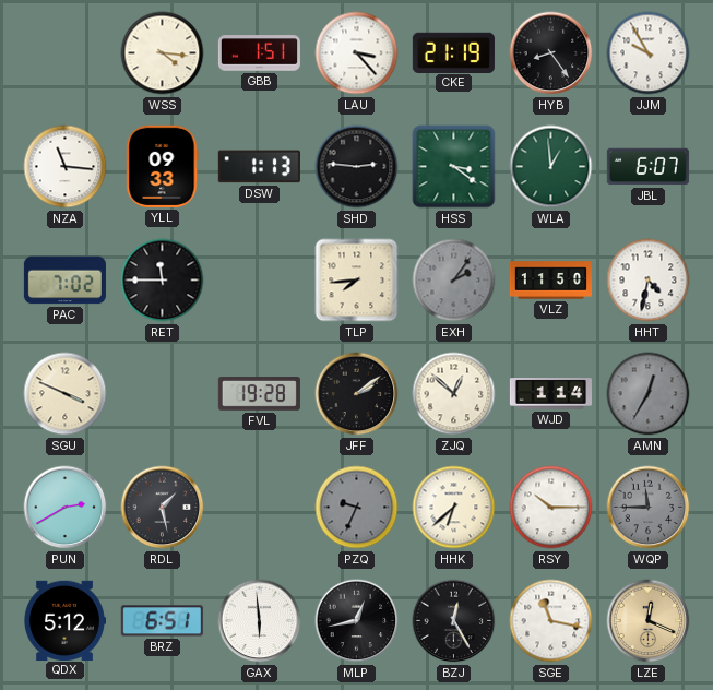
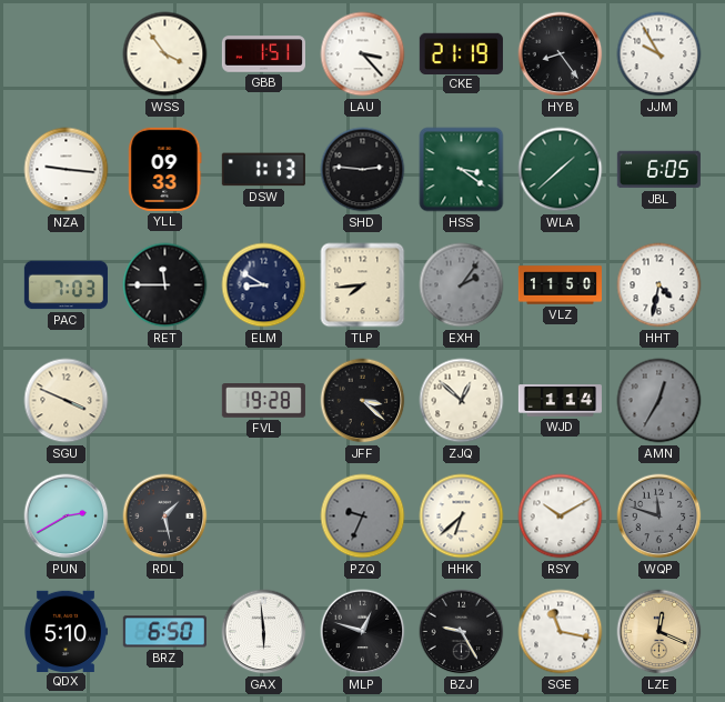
WSS: 4:16 -> 3:54 (165, 54)
NZA: 11:16 -> 9:16 (67, 170)
WLA: 12:59 -> 1:38 (561, 170)
JBL: 6:07 -> 6:05 (658, 170)
PAC: 7:02 -> 7:03 (66, 285)
ELM: none -> 8:50 (264, 285)
JFF: 2:09 -> 3:22 (363, 401)
RSY: 10:15 -> 10:10 (561, 517)
WQP: 11:45 -> 11:48 (659, 517)
QDX: 5:12 -> 5:10 (67, 631)
BRZ: 6:51 -> 6:50 (164, 632)
MLP: 12:43 -> 12:48 (363, 632)
BZJ: 12:25 -> 9:25 (462, 632)
